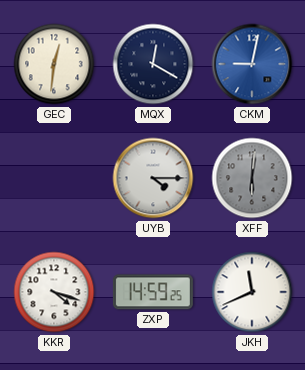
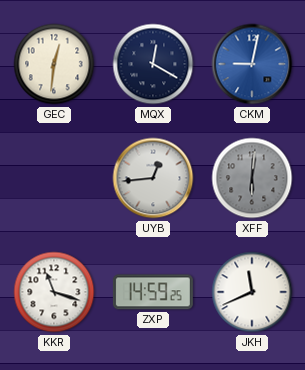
UYB: 4:15 -> 12:44 (153, 178)
KKR: 4:18 -> 11:18 (54, 292)
